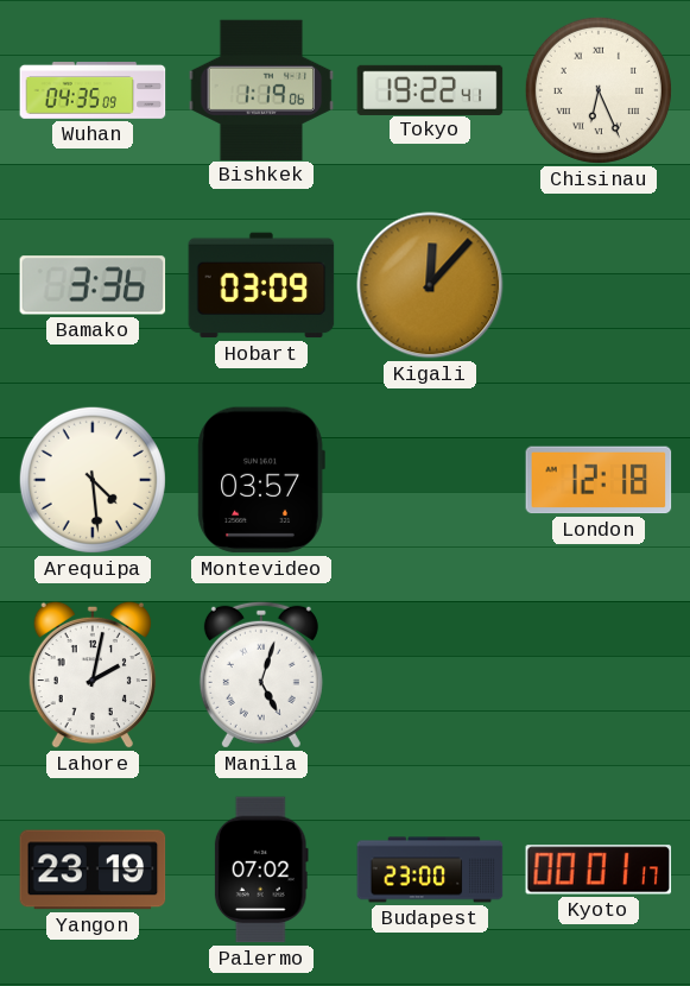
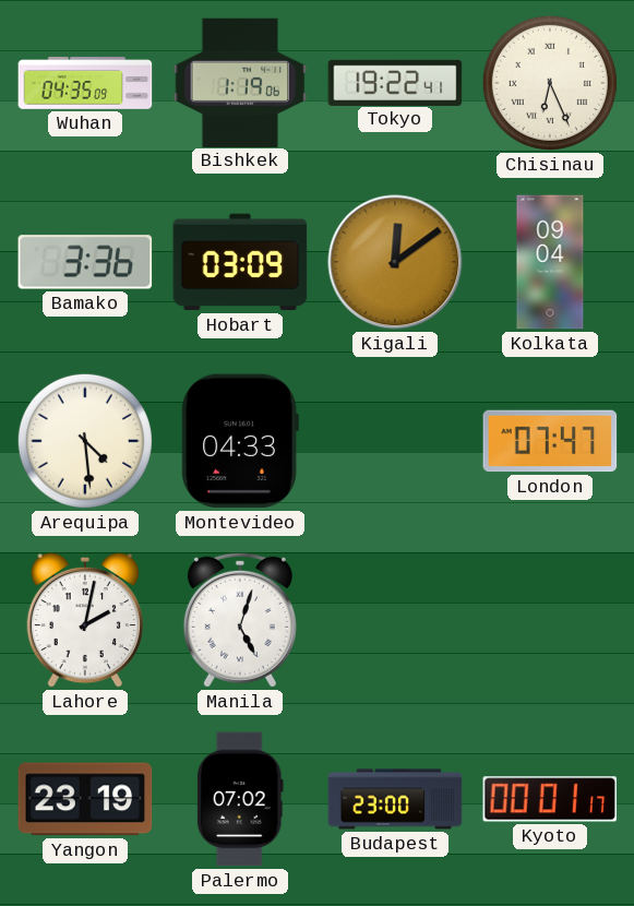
Kigali: 12:07 -> 12:09 (395, 262)
Kolkata: none -> 09:04 (550, 262)
Montevideo: 03:57 -> 04:33 (240, 441)
London: 12:18 -> 07:47 (550, 441)
